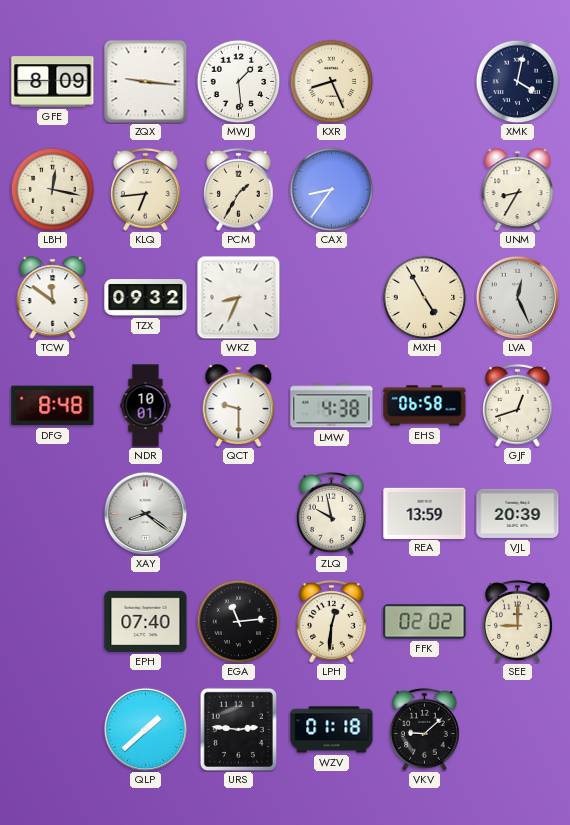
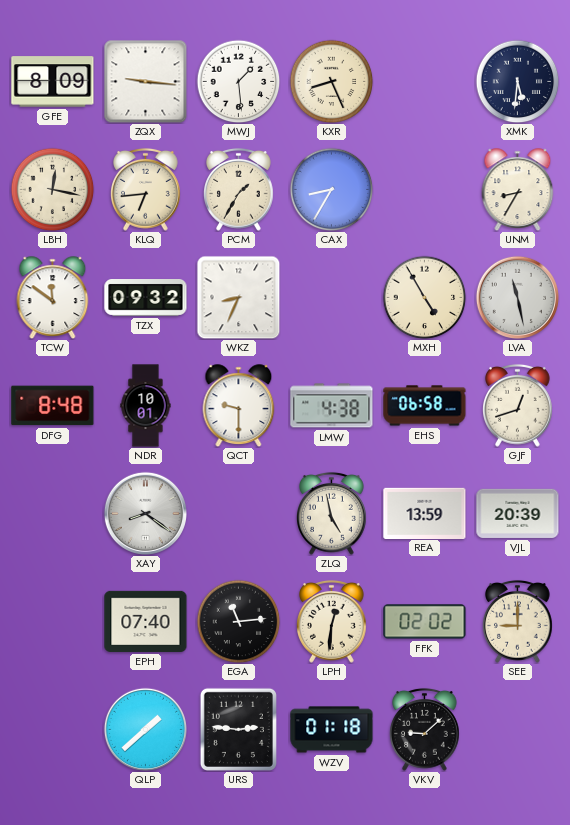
XMK: 4:02 -> 5:31 (517, 81)
CAX: 8:36 -> 8:35 (331, 189)
LVA: 12:26 -> 11:28 (517, 297)
ZLQ: 9:58 -> 4:58 (332, 513)
